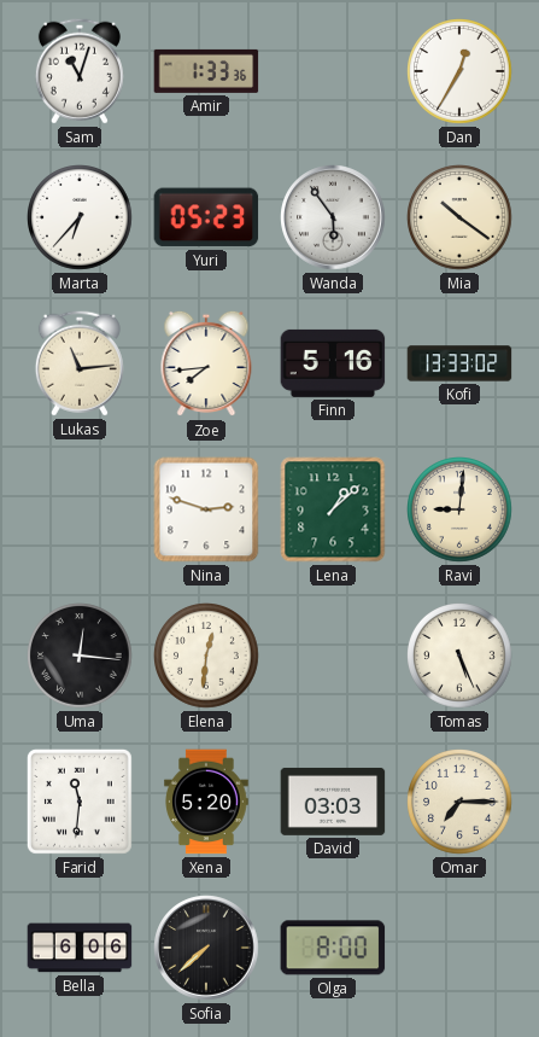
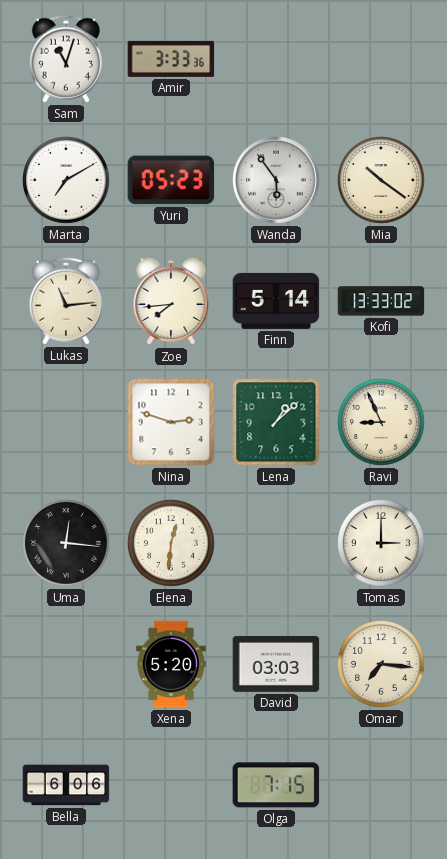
Amir: 1:33 -> 3:33 (171, 59)
Dan: 12:35 -> none (461, 72)
Marta: 6:37 -> 7:10 (67, 181)
Finn: 5:16 -> 5:14 (276, 301)
Ravi: 9:01 -> 8:56 (382, 423)
Tomas: 5:26 -> 3:00 (382, 544)
Farid: 11:31 -> none (80, 802)
Omar: 7:15 -> 7:16 (382, 665)
Sofia: 7:38 -> none (206, 948)
Olga: 8:00 -> 7:15 (276, 785)
